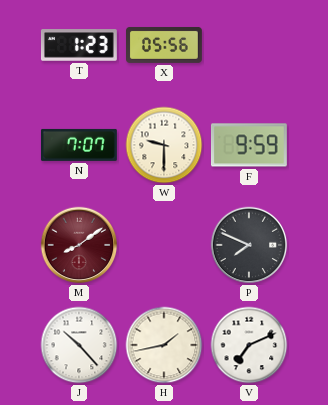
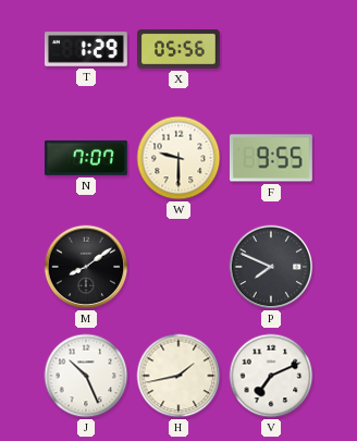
T: 1:23 -> 1:29 (86, 49)
F: 9:59 -> 9:55 (271, 158)
M dial: burgundy -> black (86, 267)
J: 10:23 -> 10:26 (86, 376)
